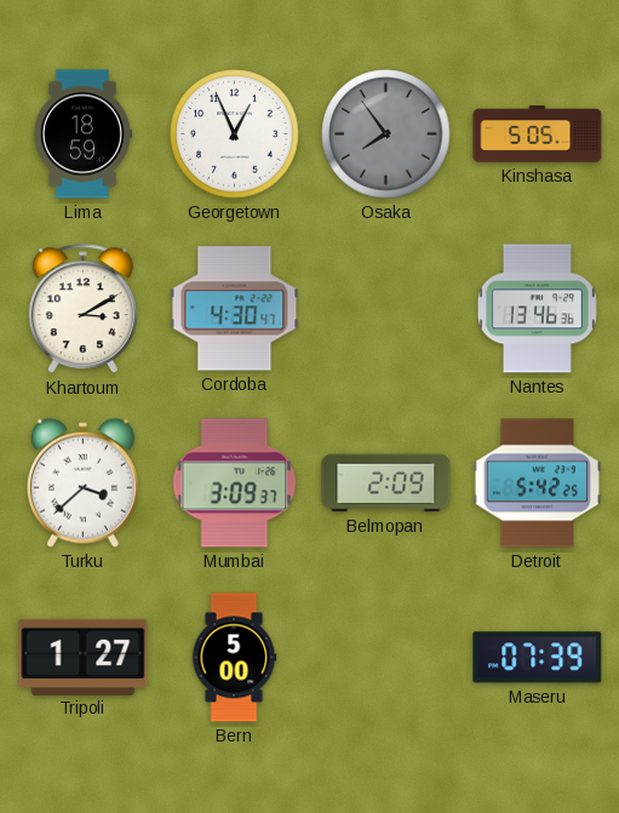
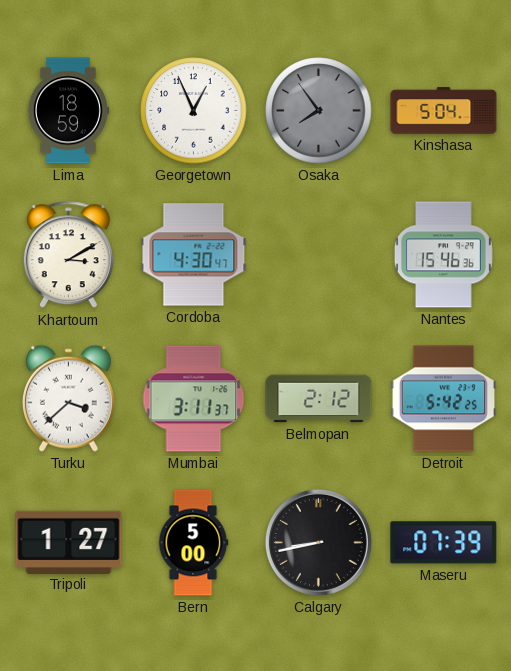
Kinshasa: 5:05 -> 5:04 (444, 111)
Nantes: 13:46 -> 15:46 (443, 255)
Mumbai: 3:09 -> 3:11 (194, 399)
Belmopan: 2:09 -> 2:12 (319, 399)
Calgary: none -> 8:43 (318, 542)
